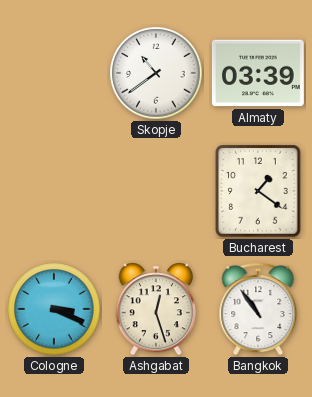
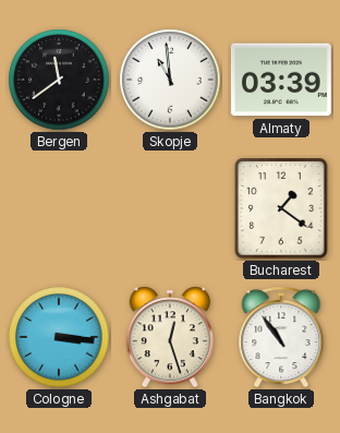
Bergen: none -> 11:39 (59, 80)
Skopje: 10:39 -> 10:59 (170, 80)
Cologne: 3:19 -> 3:16 (59, 337)
